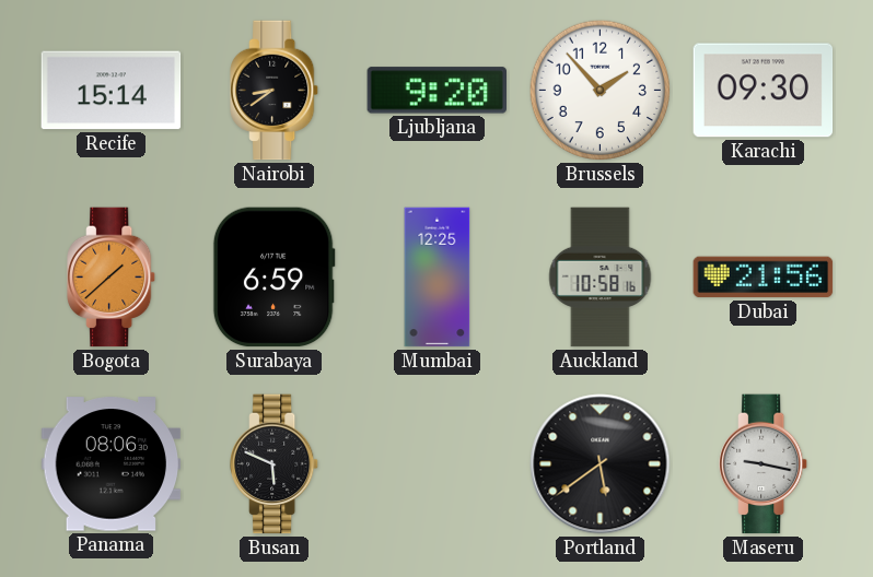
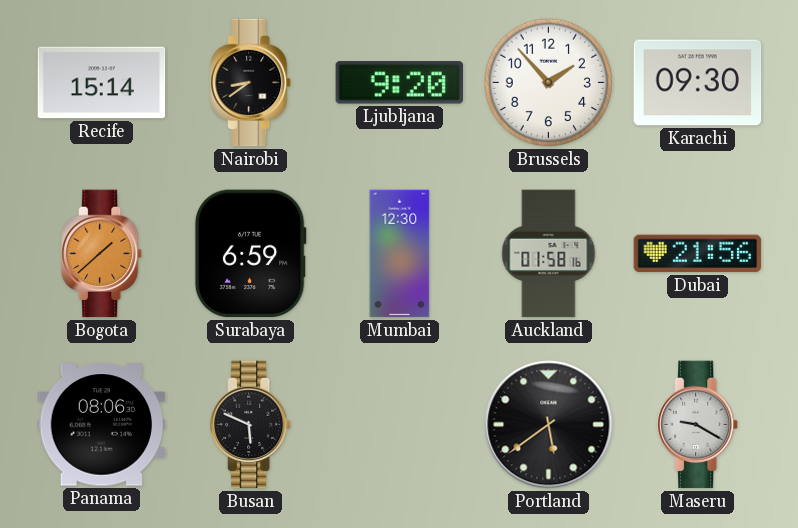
Mumbai: 12:25 -> 12:30 (400, 254)
Auckland: 10:58 -> 01:58 (549, 254)
Maseru: 9:17 -> 9:20 (699, 425)
